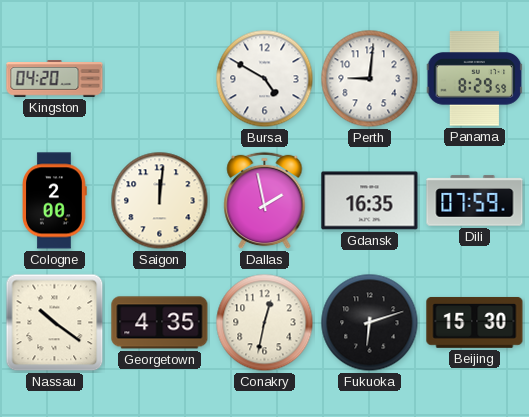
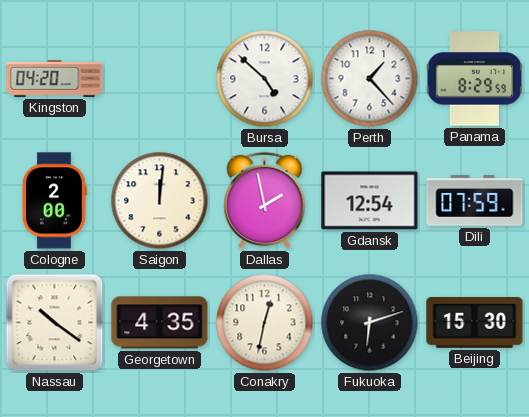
Bursa: 4:50 -> 4:52 (265, 79)
Perth: 9:01 -> 1:23 (370, 79)
Gdansk: 16:35 -> 12:54 (370, 201)
